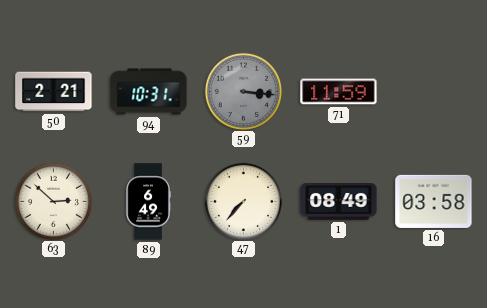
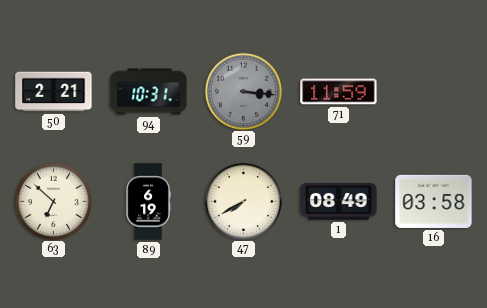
63: 2:52 -> 6:52 (53, 201)
89: 6:49 -> 6:19 (148, 202)
47: 7:37 -> 7:40 (243, 201)
